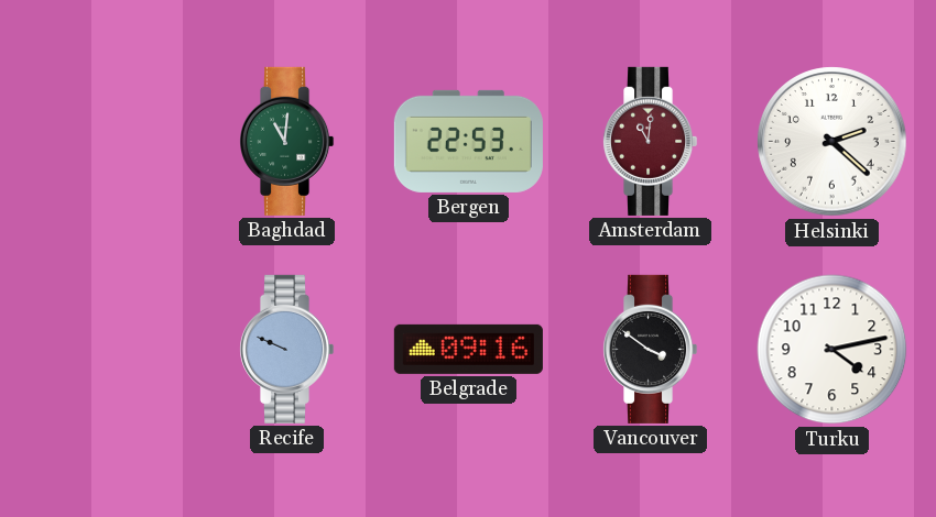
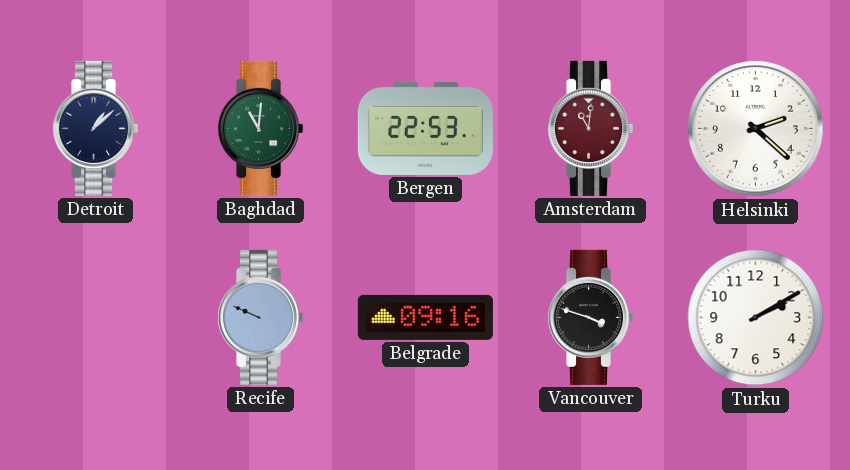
Detroit: none -> 1:08 (96, 128)
Vancouver: 3:51 -> 3:48 (591, 317)
Turku: 4:13 -> 2:10 (756, 318)
